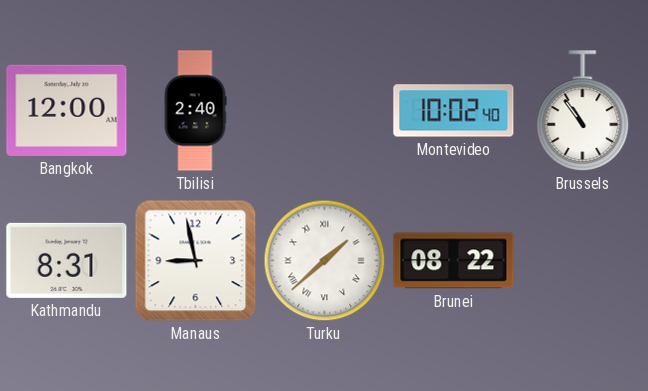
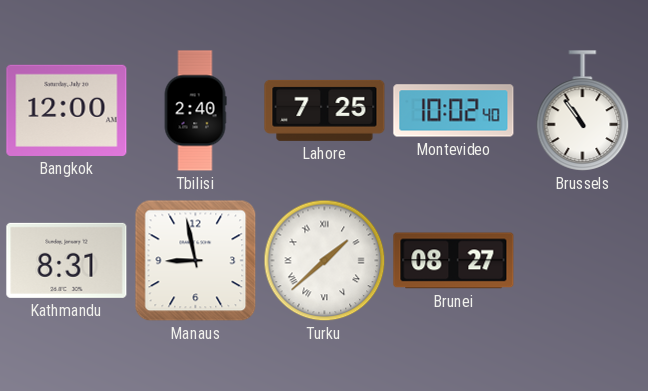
Lahore: none -> 7:25 (325, 110)
Brunei: 08:22 -> 08:27 (454, 261)
